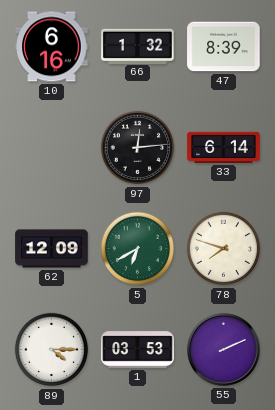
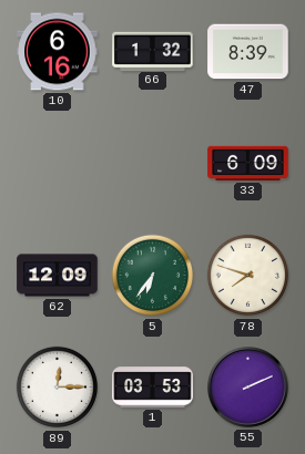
97: 12:14 -> none (138, 148)
33: 6:14 -> 6:09 (248, 163)
5: 6:40 -> 6:36 (153, 276)
89: 4:15 -> 12:15 (58, 388)
